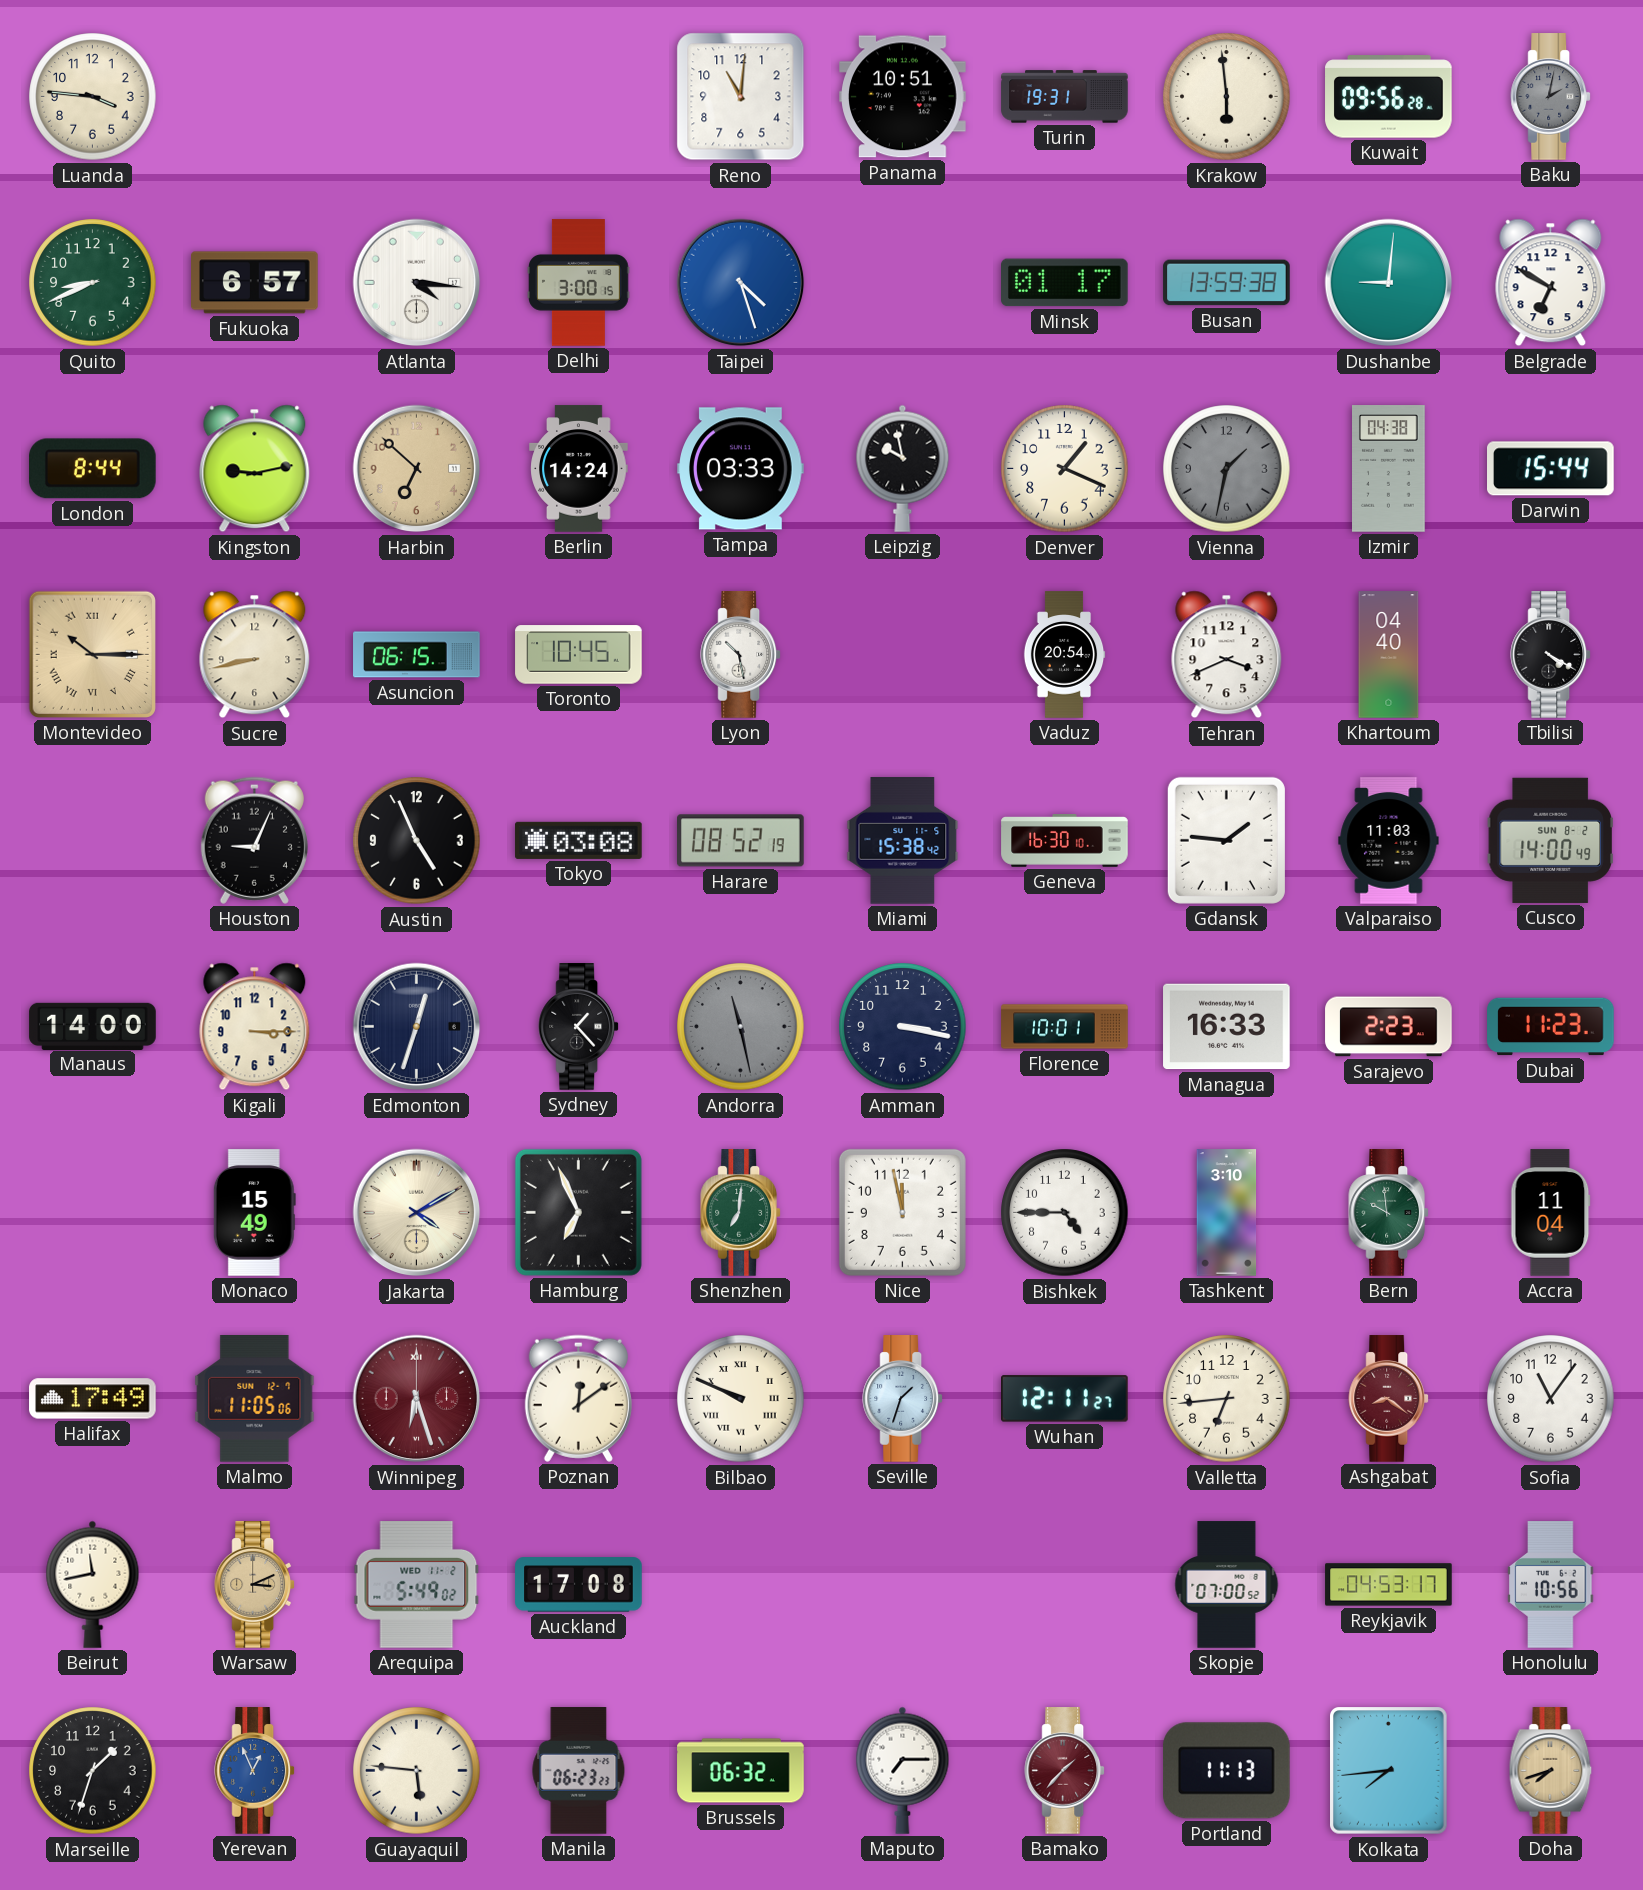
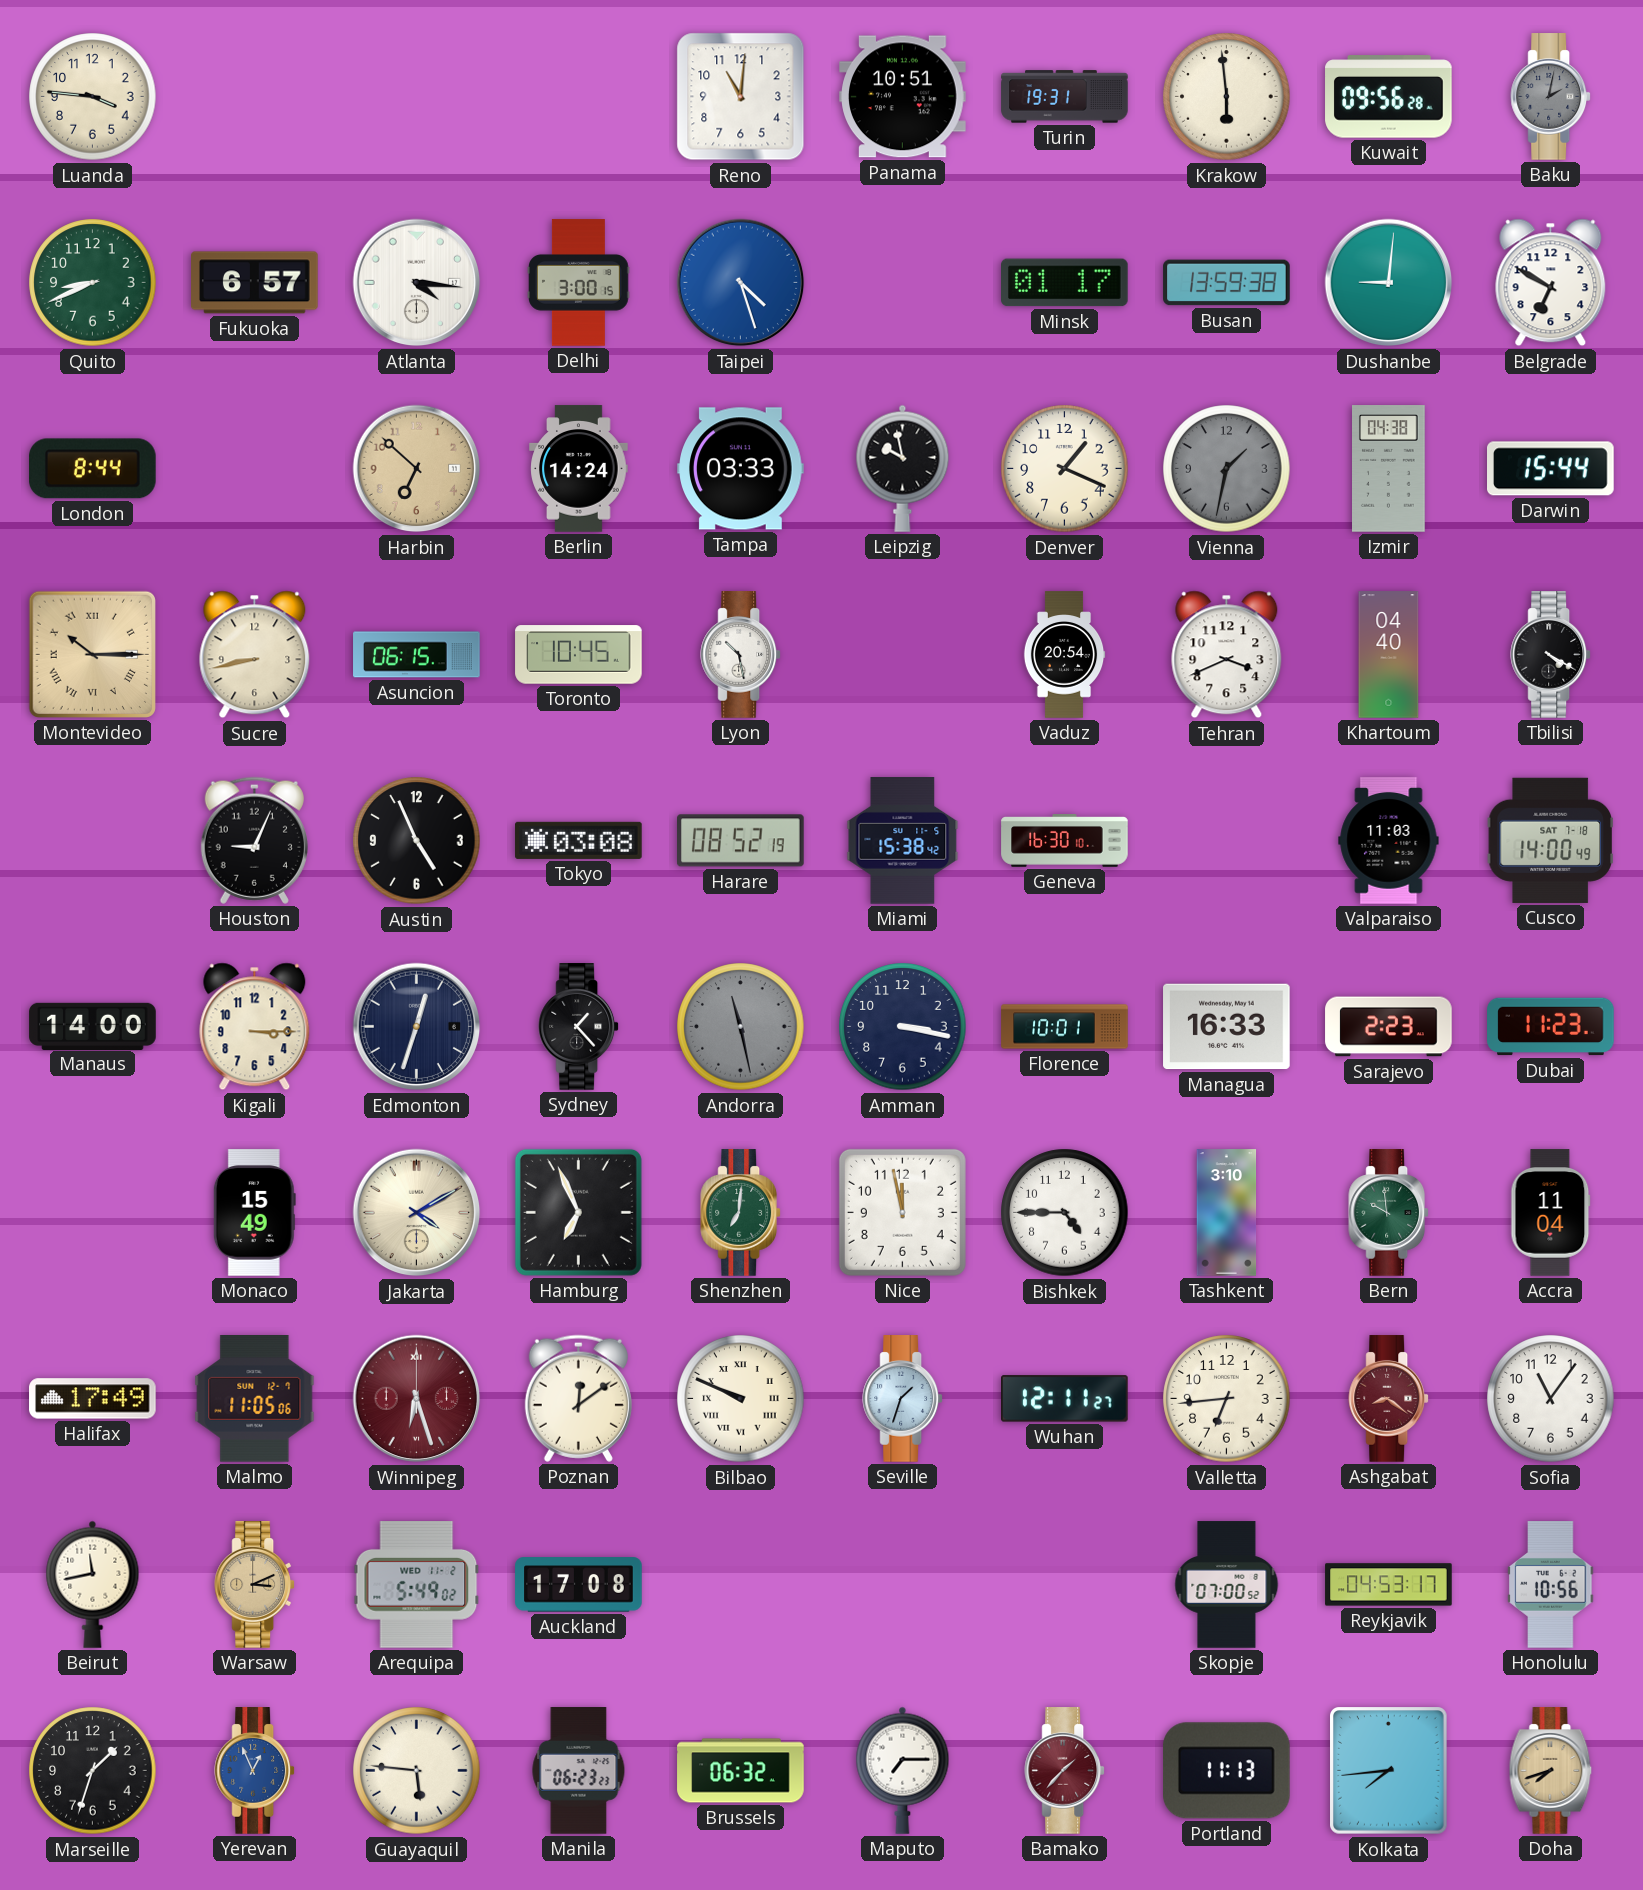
Kingston: 9:13 -> none (255, 469)
Gdansk: 1:46 -> none (1226, 840)
Cusco date: SUN 8-2 -> SAT 7-18 (1550, 840)
